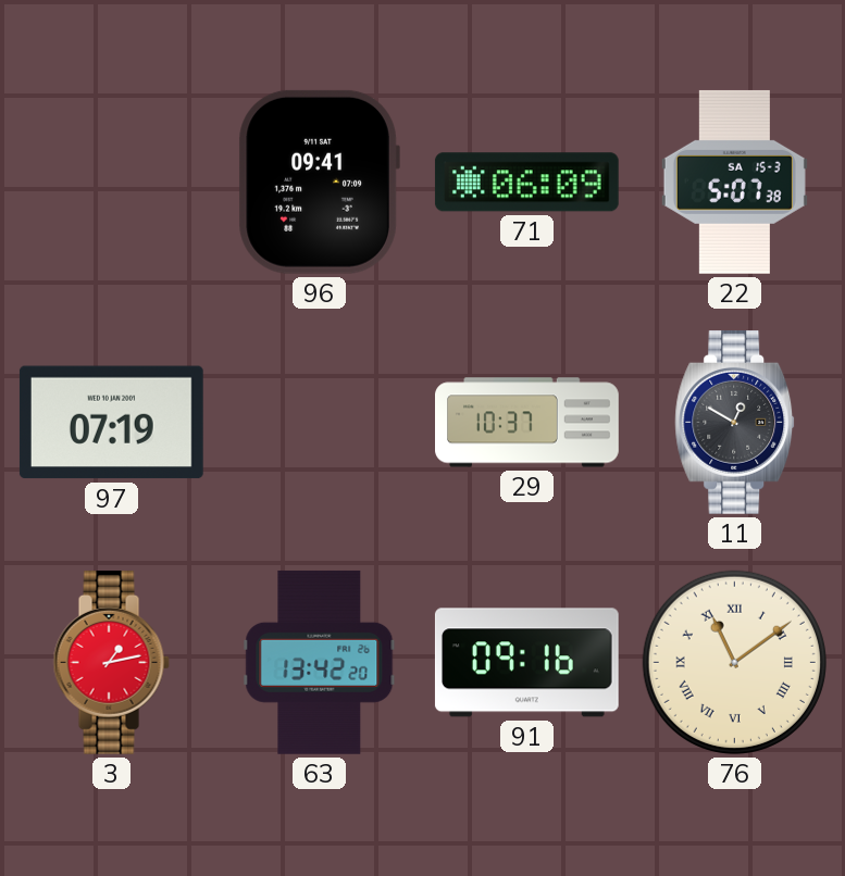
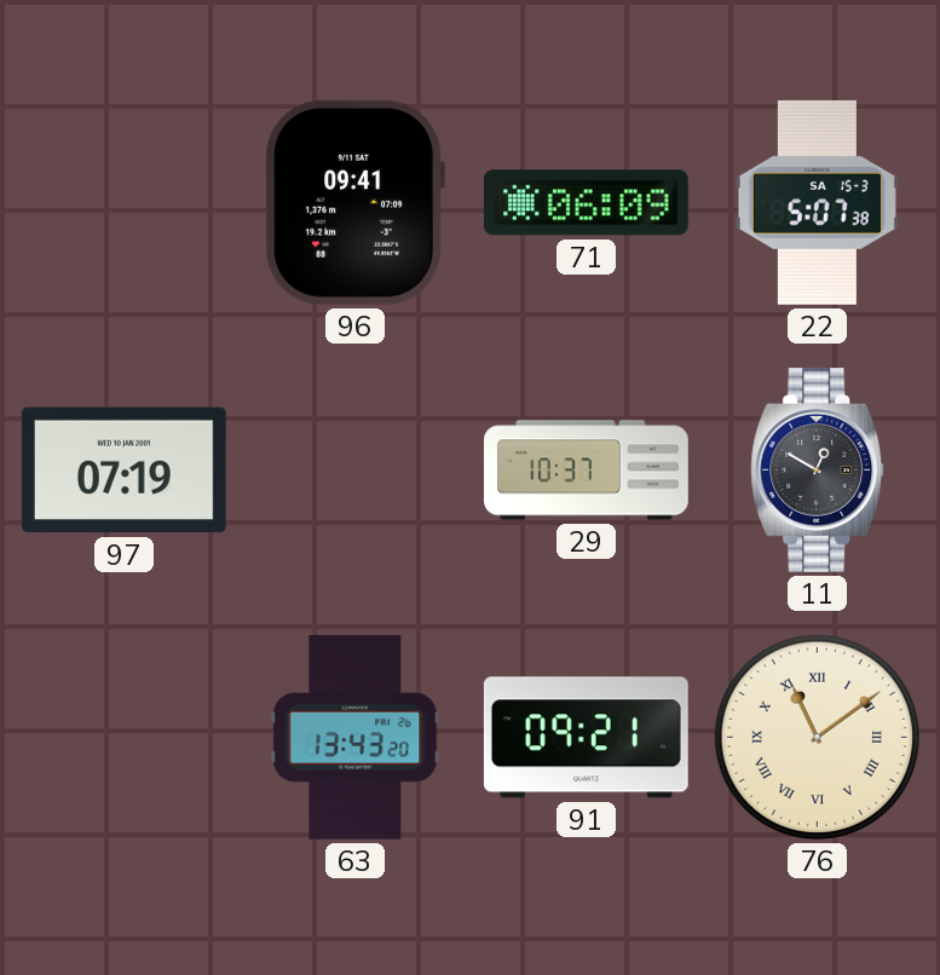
3: 1:13 -> none (111, 662)
63: 13:42 -> 13:43 (356, 737)
91: 09:16 -> 09:21 (586, 738)
